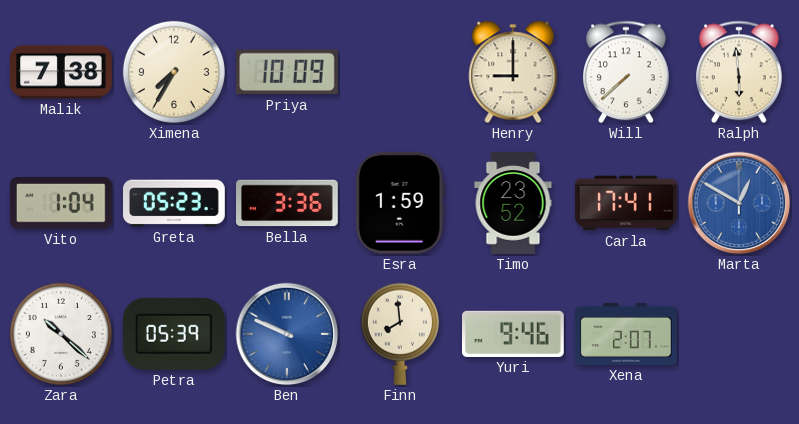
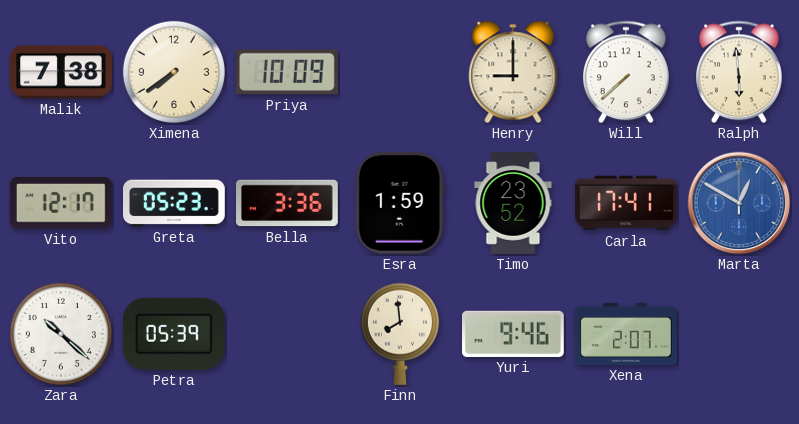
Ximena: 7:35 -> 7:39 (174, 72)
Vito: 1:04 -> 12:17 (61, 204)
Ben: 9:49 -> none (287, 334)
